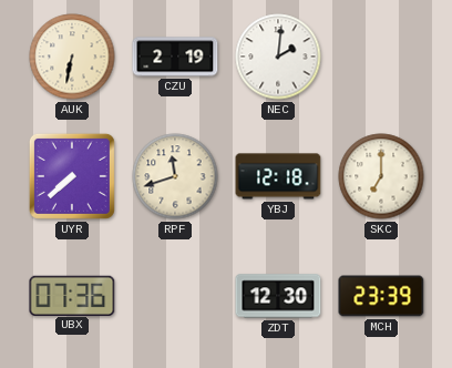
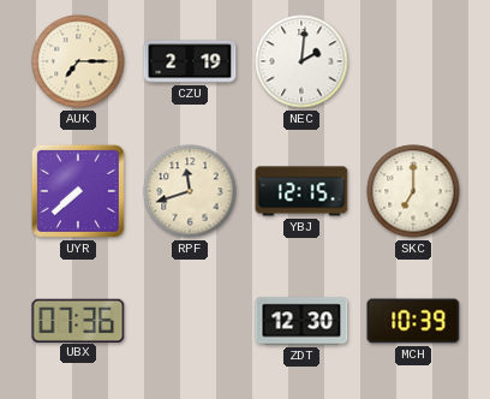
AUK: 6:32 -> 7:15 (78, 61)
YBJ: 12:18 -> 12:15 (301, 191)
MCH: 23:39 -> 10:39 (413, 321)
